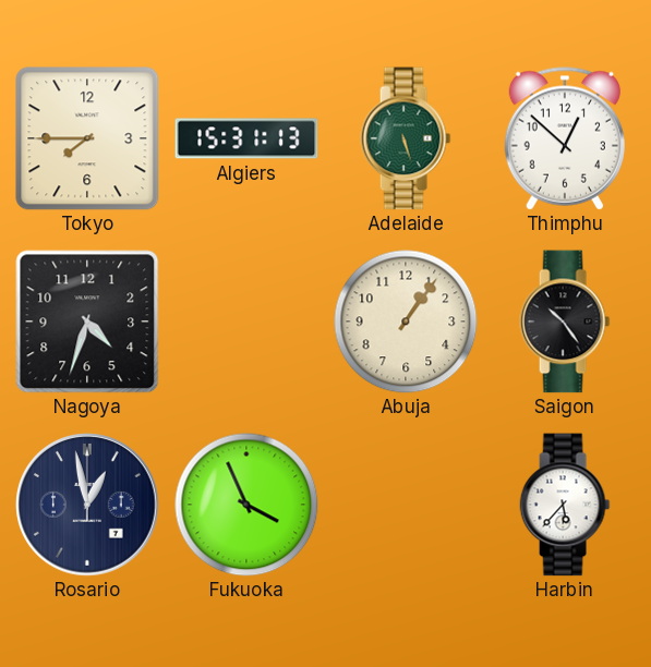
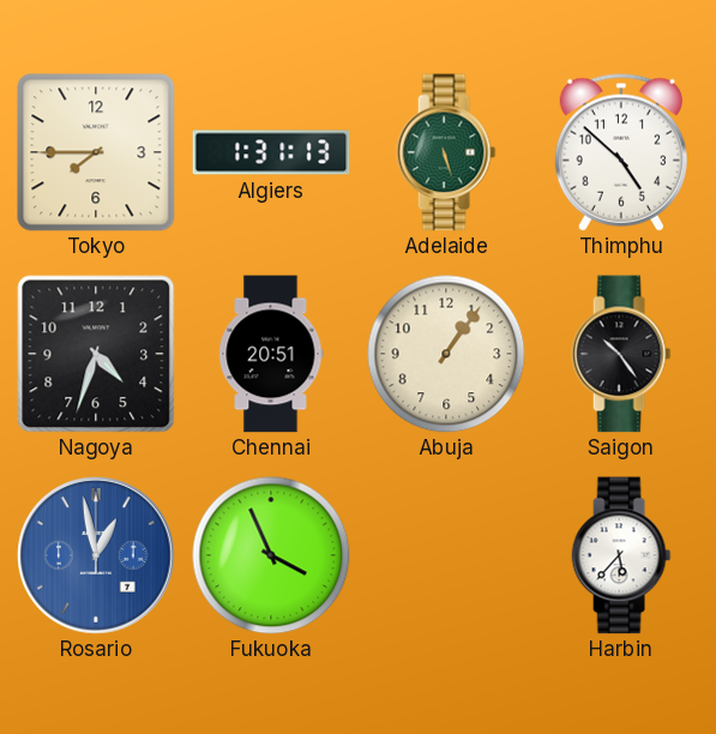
Algiers: 15:31 -> 1:31 (271, 152)
Thimphu: 12:52 -> 4:52 (621, 152)
Chennai: none -> 20:51 (271, 354)
Rosario dial: navy -> blue (96, 555)
